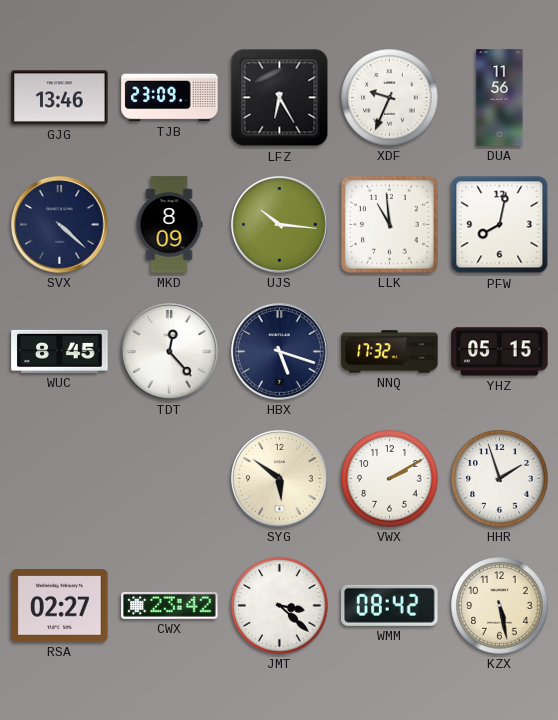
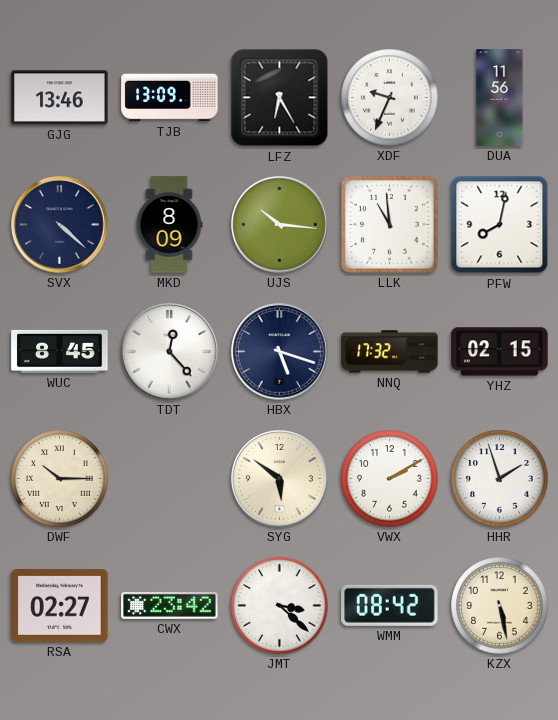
TJB: 23:09 -> 13:09 (170, 98)
YHZ: 05:15 -> 02:15 (500, 352)
DWF: none -> 10:15 (60, 479)
